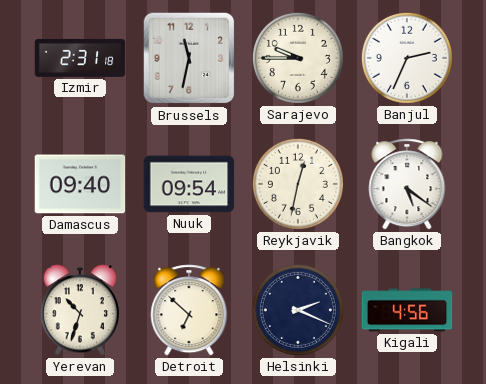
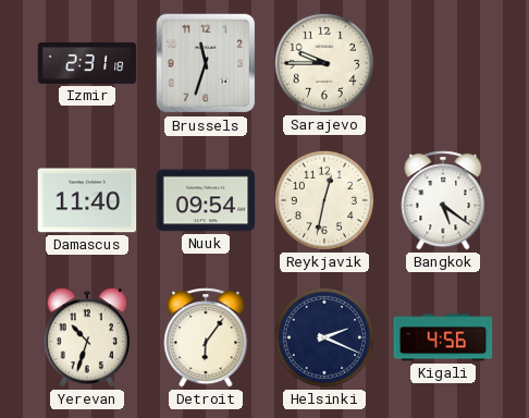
Brussels: 11:32 -> 11:33 (206, 63)
Banjul: 2:34 -> none (407, 58)
Damascus: 09:40 -> 11:40 (87, 200)
Detroit: 6:52 -> 6:06 (206, 337)
